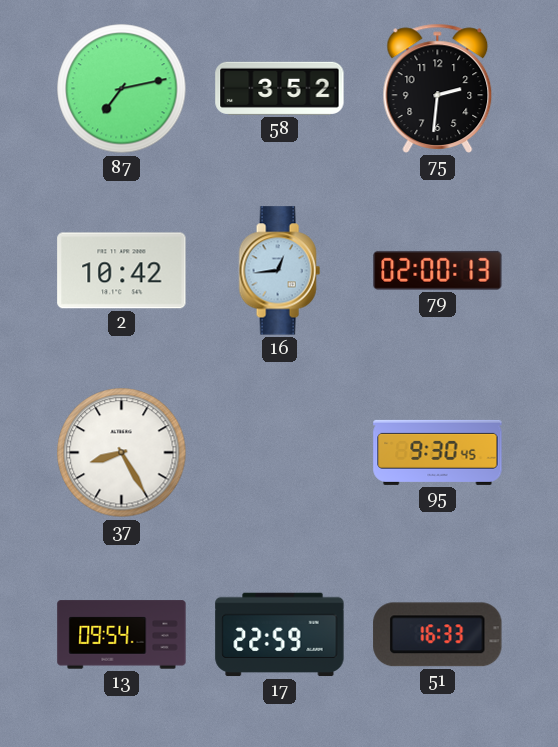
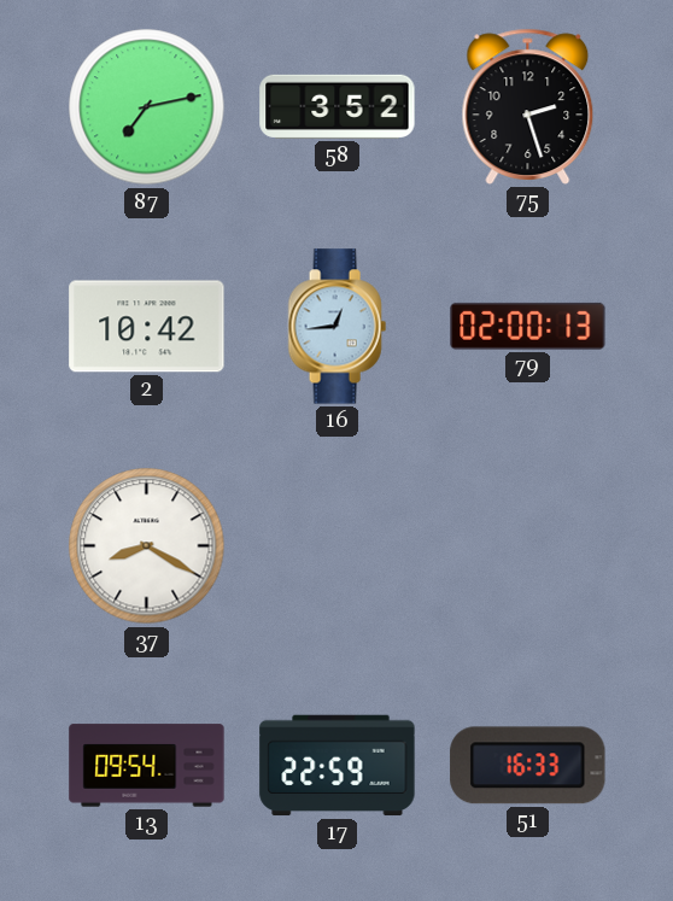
75: 2:31 -> 2:27 (528, 106)
37: 8:25 -> 8:20 (147, 546)
95: 9:30 -> none (438, 452)
